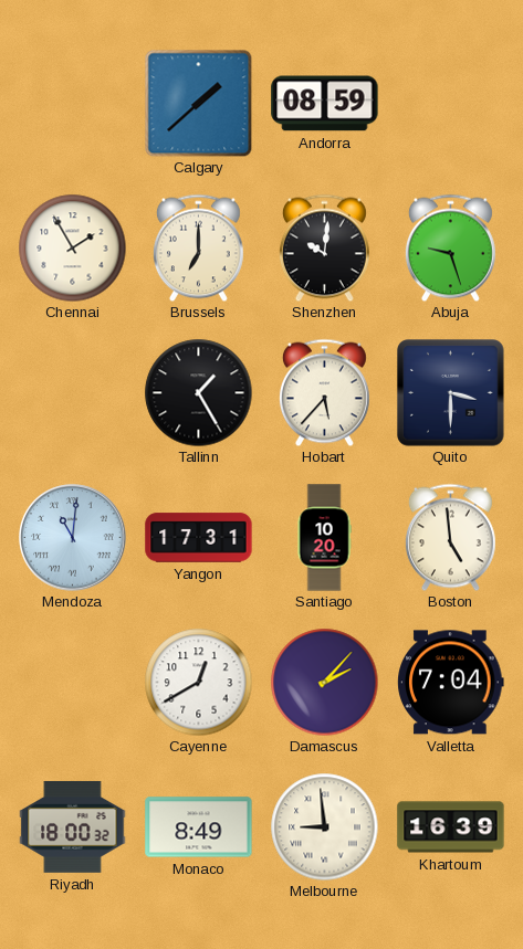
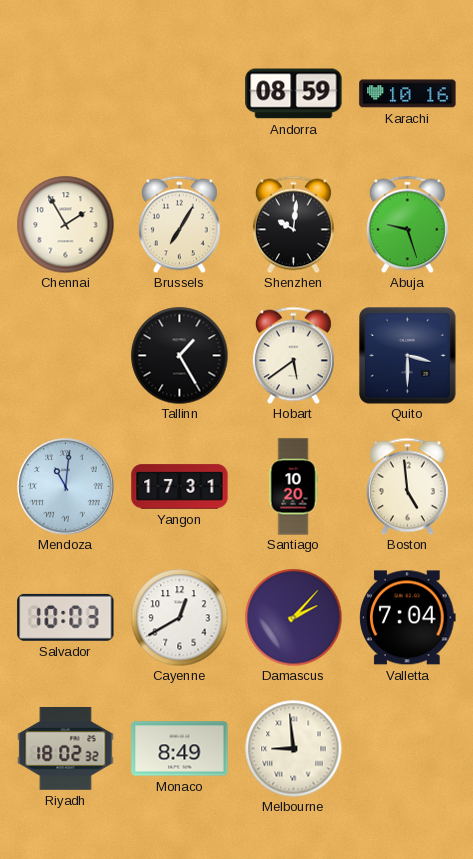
Calgary: 1:38 -> none (198, 103)
Karachi: none -> 10:16 (408, 94)
Brussels: 7:00 -> 7:05 (179, 224)
Hobart: 5:37 -> 5:39 (293, 355)
Salvador: none -> 10:03 (66, 617)
Riyadh: 18:00 -> 18:02 (66, 748)
Khartoum: 16:39 -> none (451, 827)
